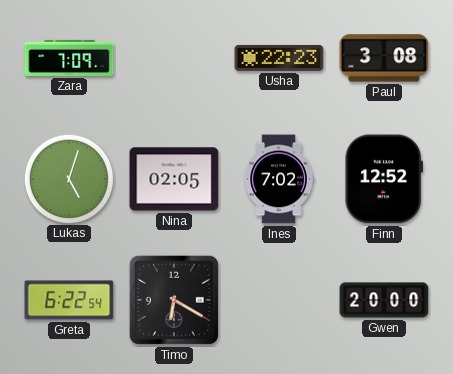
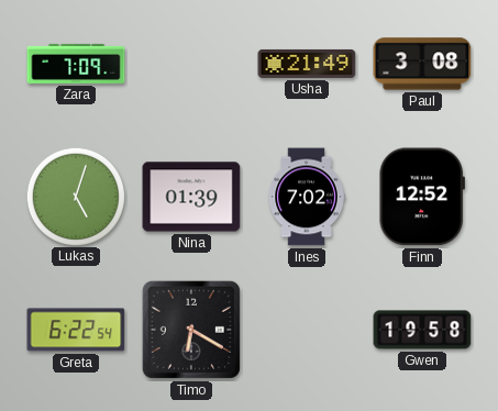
Usha: 22:23 -> 21:49 (307, 64)
Nina: 02:05 -> 01:39 (191, 197)
Gwen: 20:00 -> 19:58 (422, 330)
